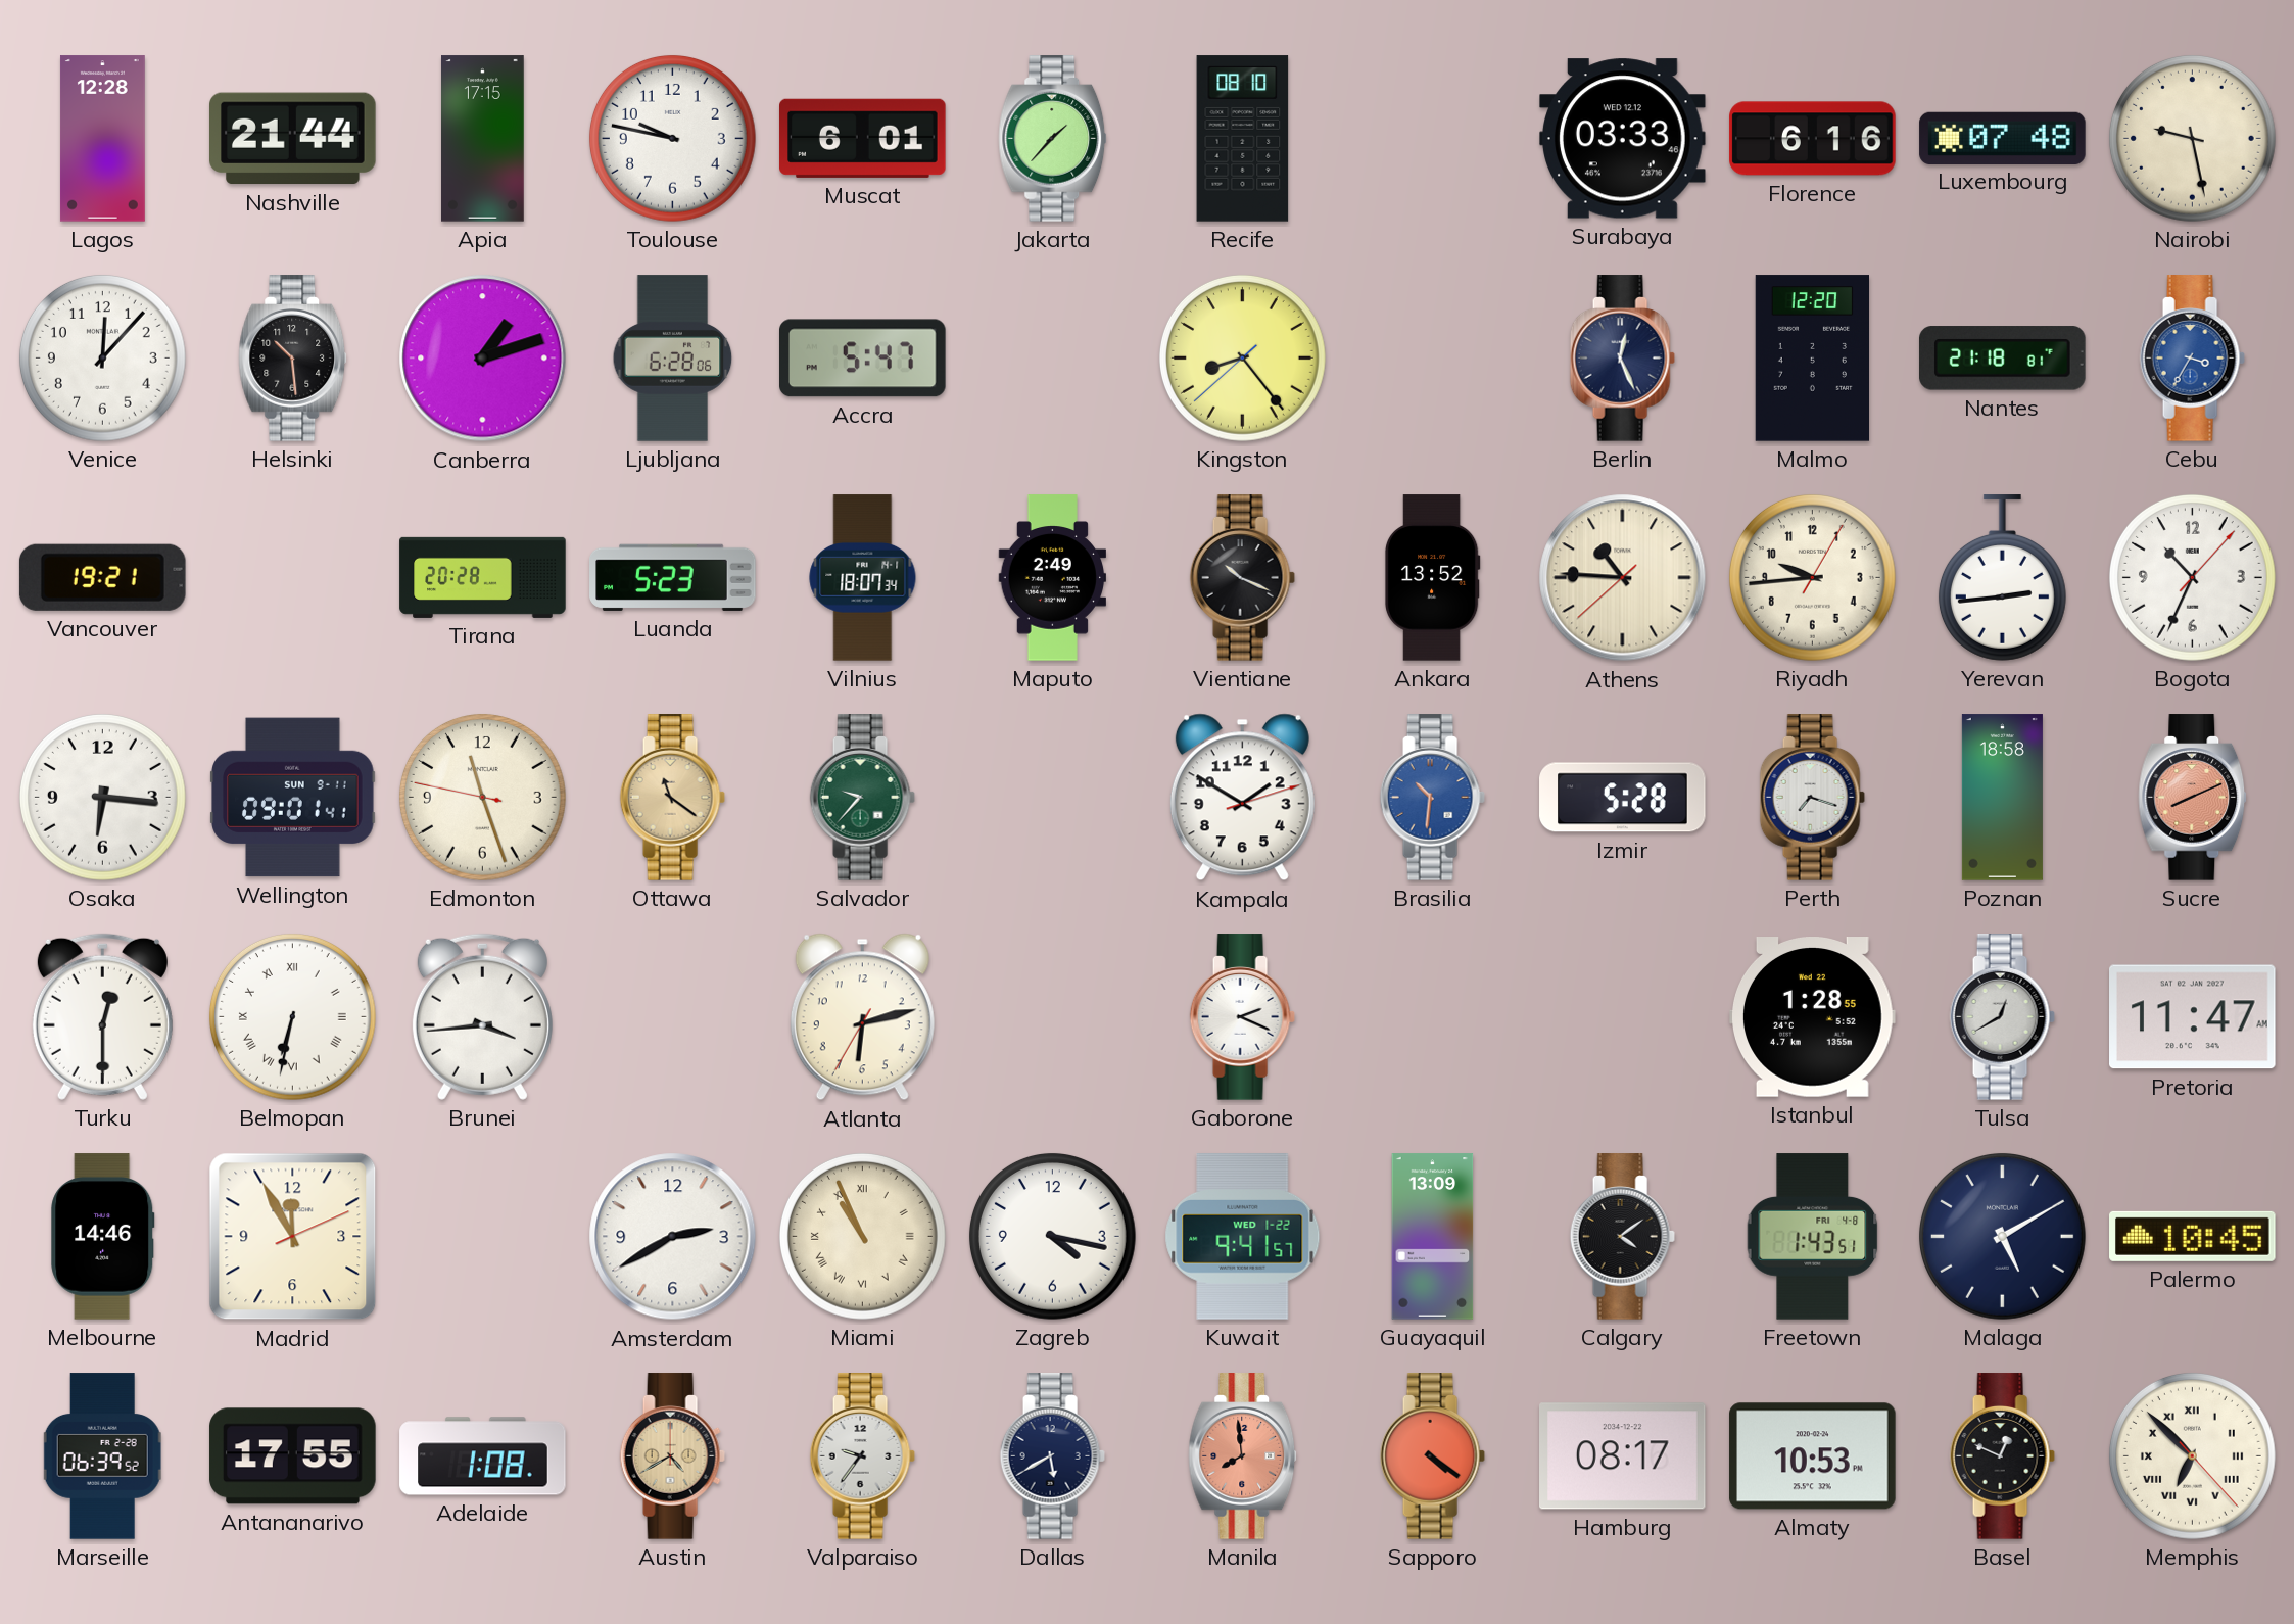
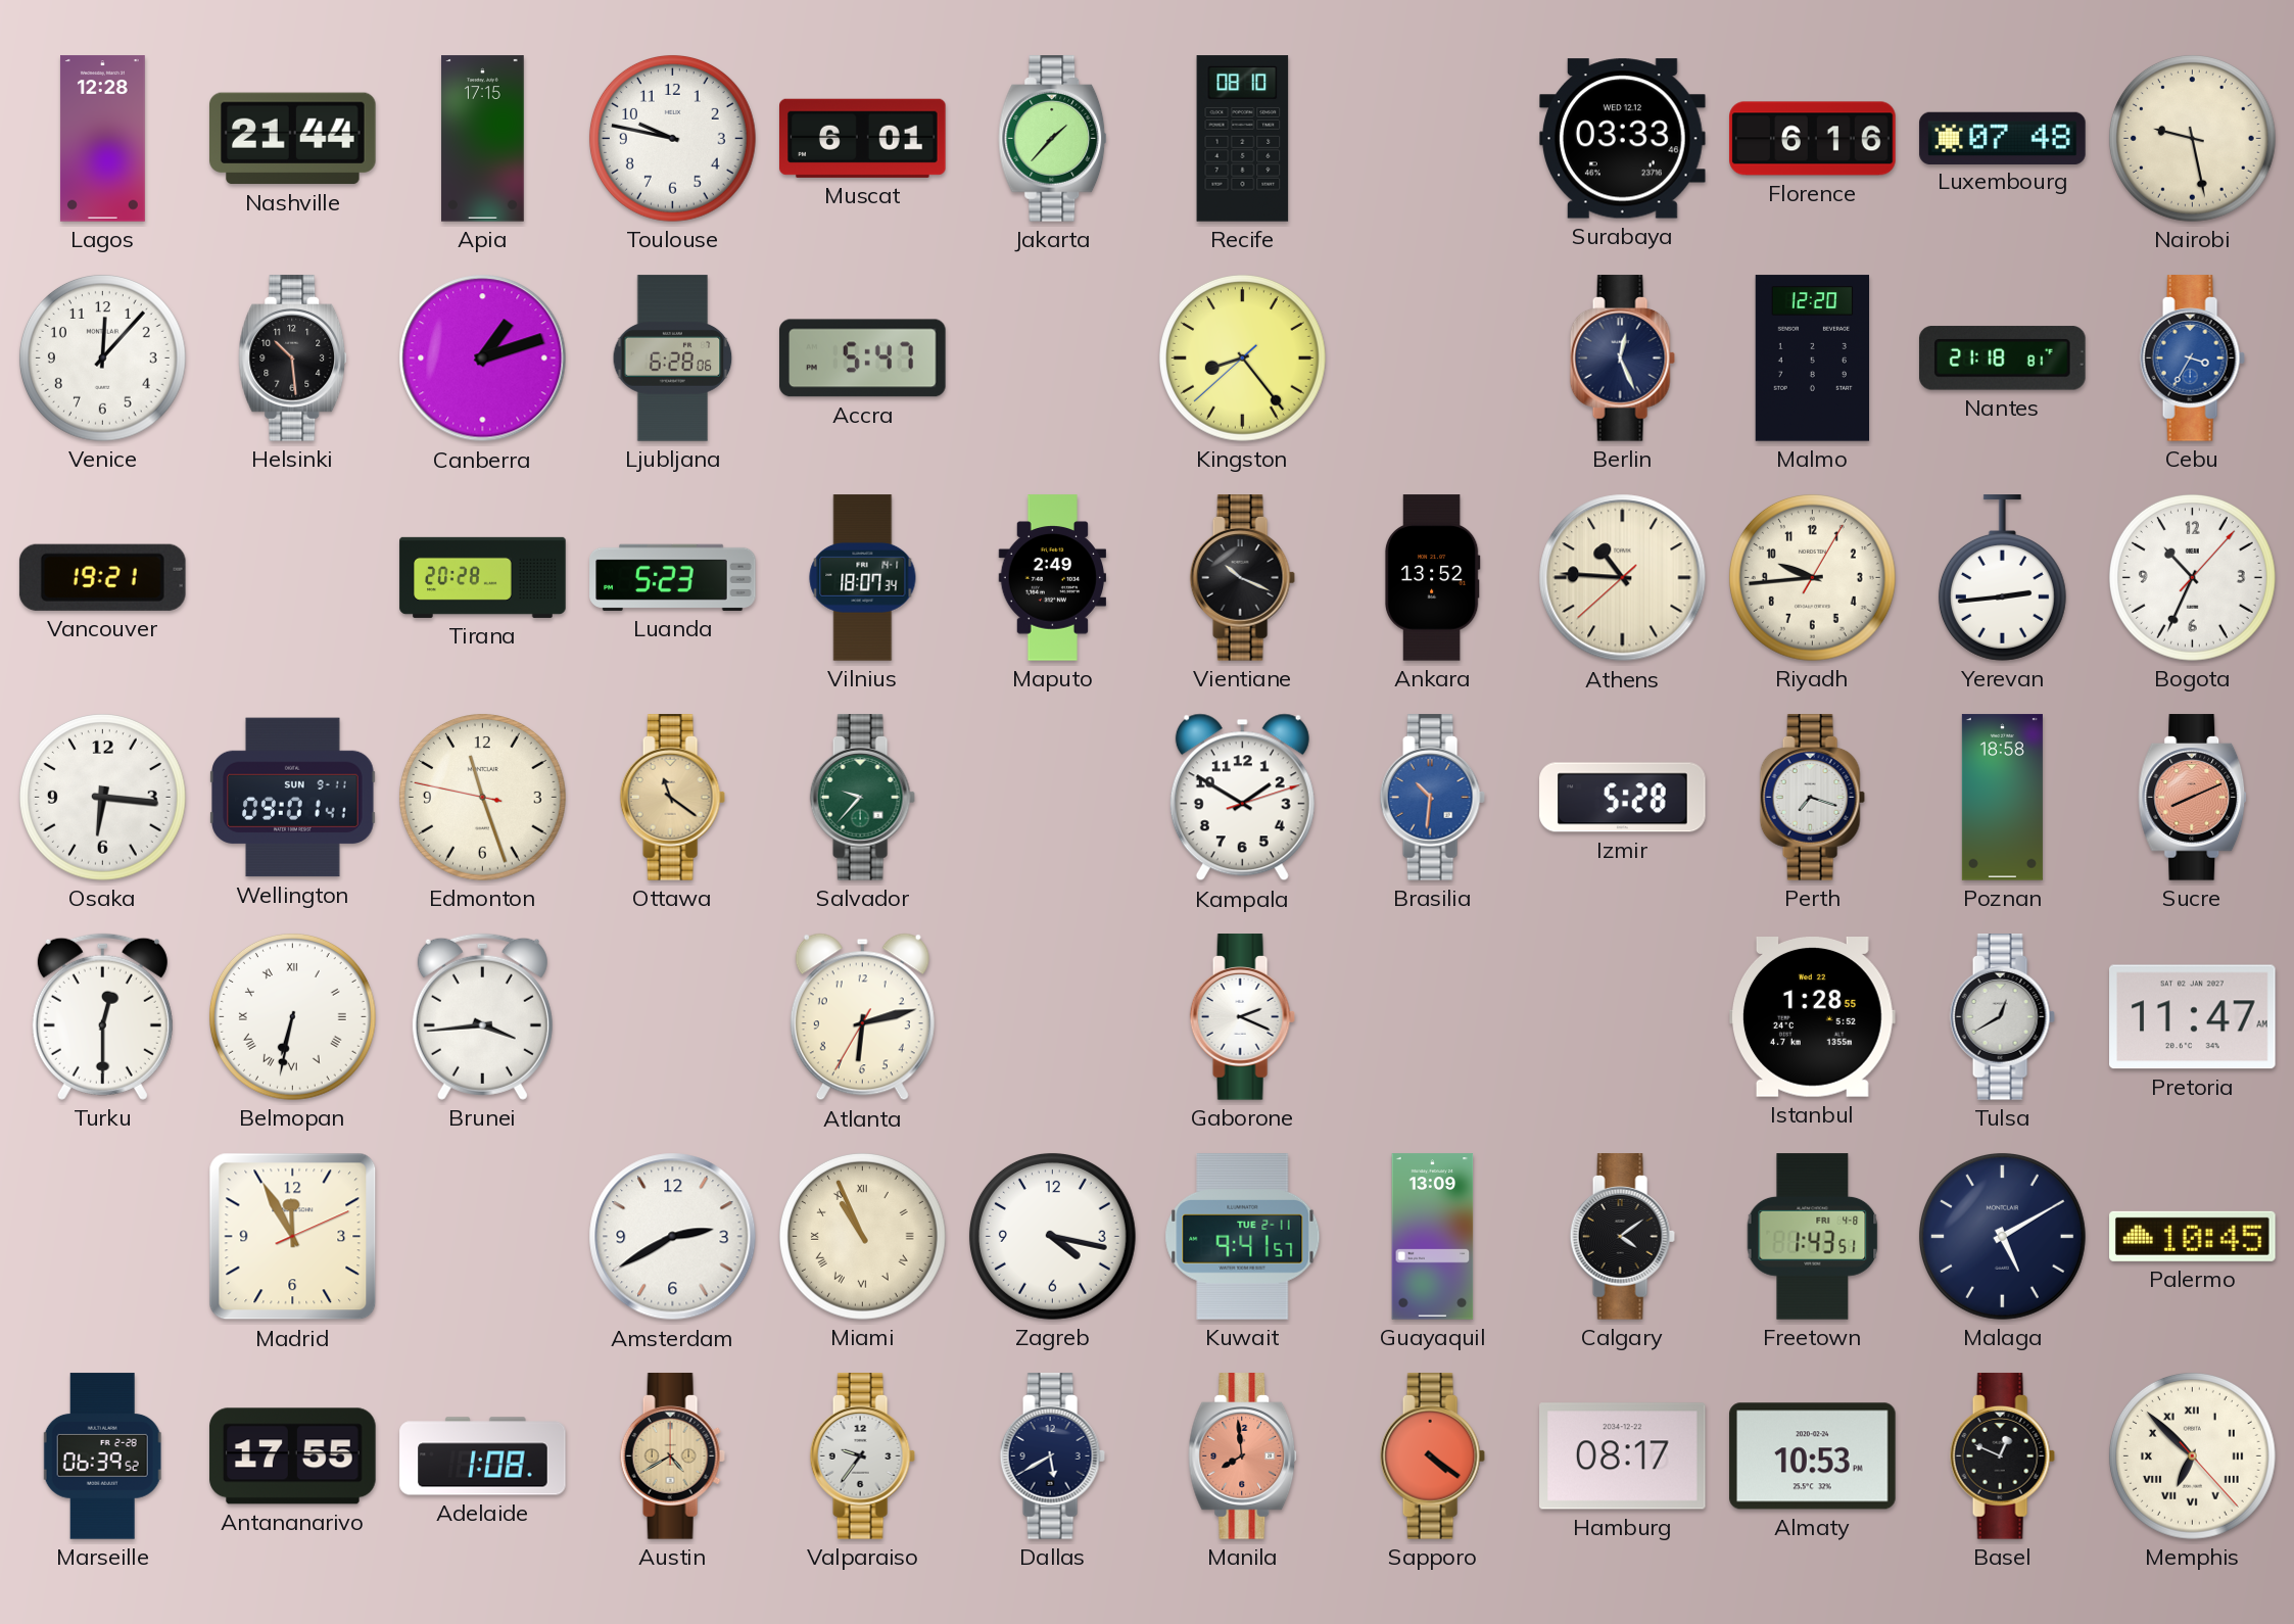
Melbourne: 14:46 -> none (103, 1237)
Kuwait date: WED 1-22 -> TUE 2-11 (1243, 1237)
